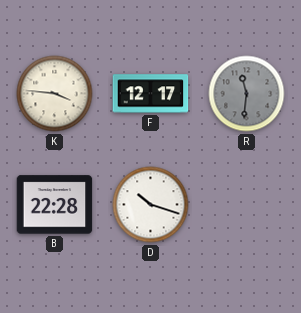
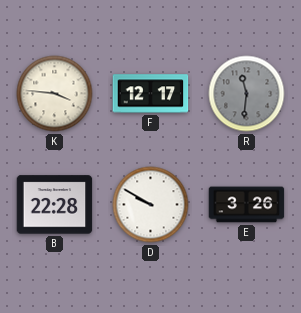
D: 10:18 -> 9:50 (151, 205)
E: none -> 3:26 (247, 205)
